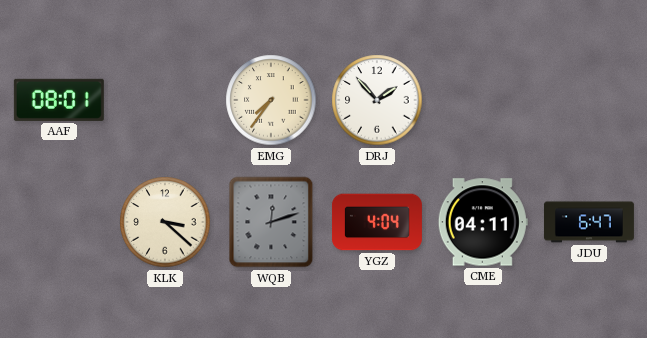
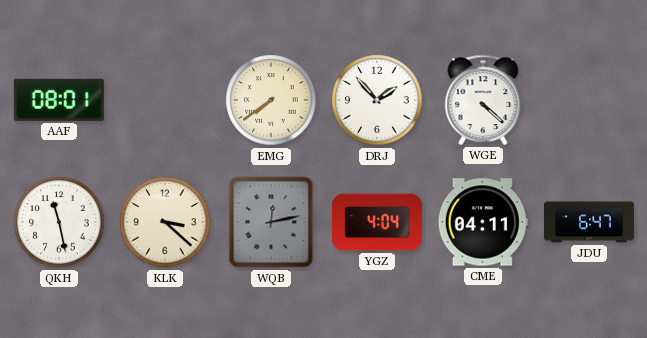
EMG: 7:36 -> 7:39 (271, 100)
WGE: none -> 4:22 (483, 100)
QKH: none -> 11:28 (59, 222)
WQB: 12:12 -> 12:13 (271, 222)
